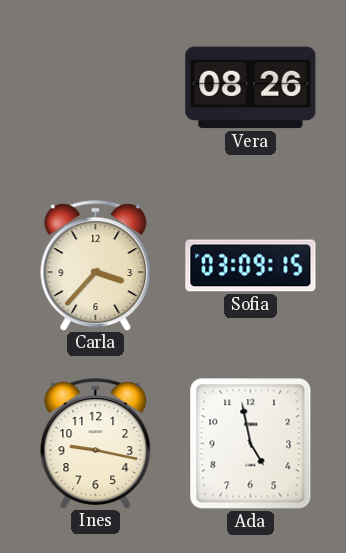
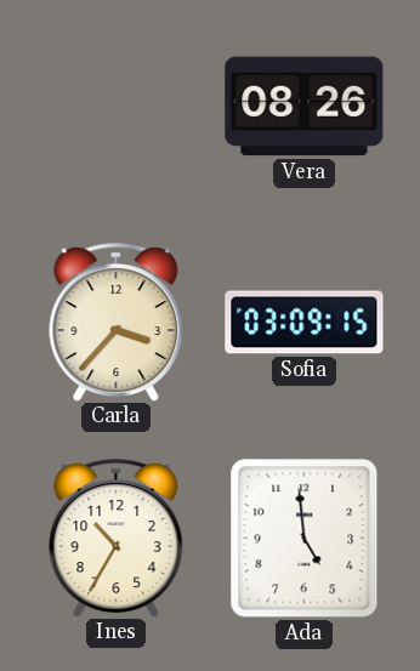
Ines: 9:17 -> 10:35 (117, 538)
Ada: 4:58 -> 4:59 (305, 539)
